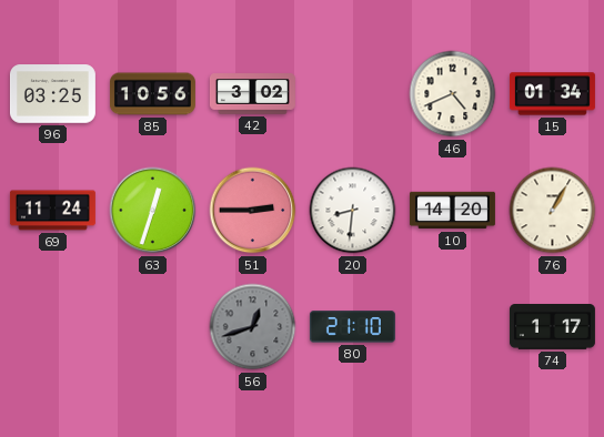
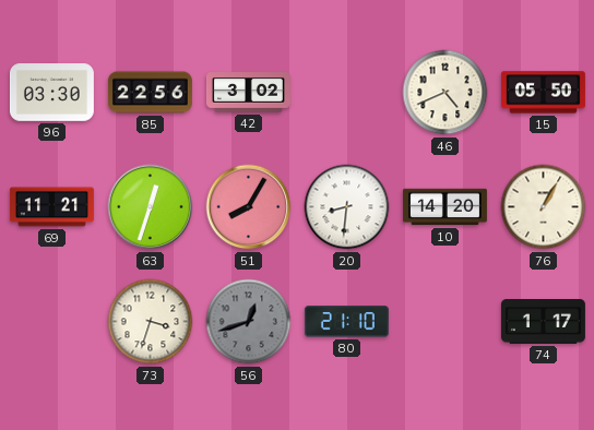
96: 03:25 -> 03:30 (51, 93)
85: 10:56 -> 22:56 (150, 93)
15: 01:34 -> 05:50 (543, 93)
69: 11:24 -> 11:21 (51, 207)
51: 2:45 -> 8:05 (249, 207)
73: none -> 3:33 (151, 322)
